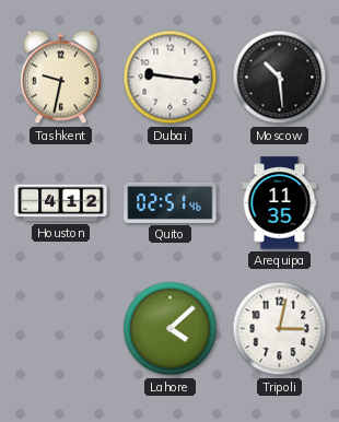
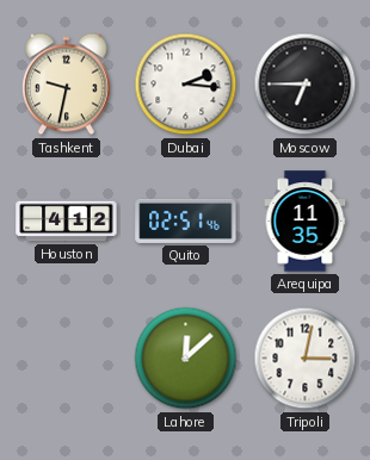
Dubai: 9:16 -> 2:16 (186, 85)
Moscow: 10:29 -> 6:45 (306, 85)
Lahore: 4:08 -> 12:08 (186, 359)
